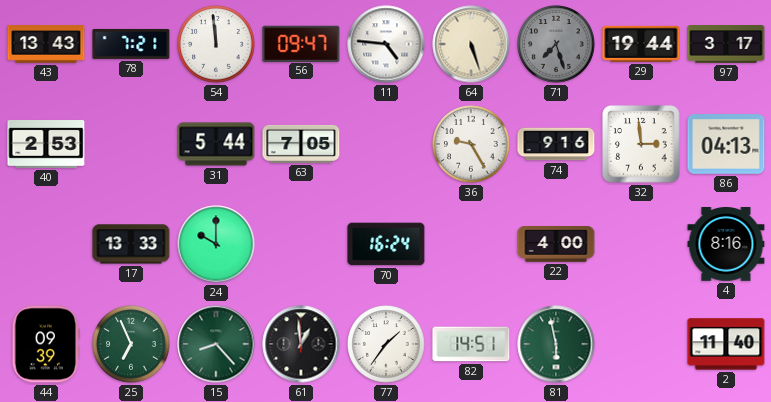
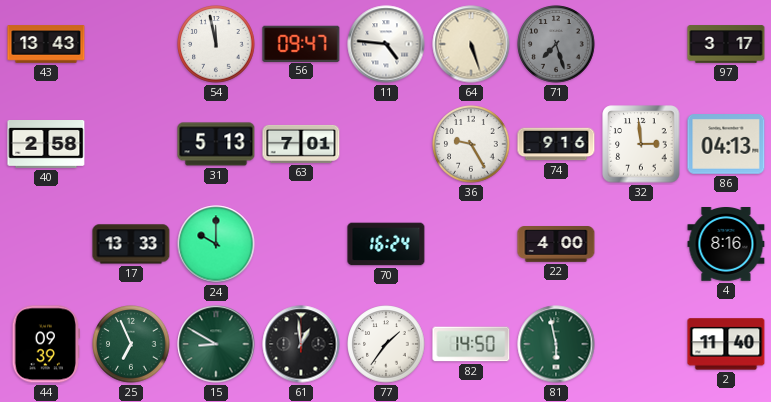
78: 7:21 -> none (131, 44)
54: 11:59 -> 11:58 (216, 44)
29: 19:44 -> none (641, 44)
40: 2:53 -> 2:58 (46, 145)
31: 5:44 -> 5:13 (216, 144)
63: 7:05 -> 7:01 (301, 144)
15: 8:23 -> 8:50 (216, 344)
82: 14:51 -> 14:50 (471, 344)
